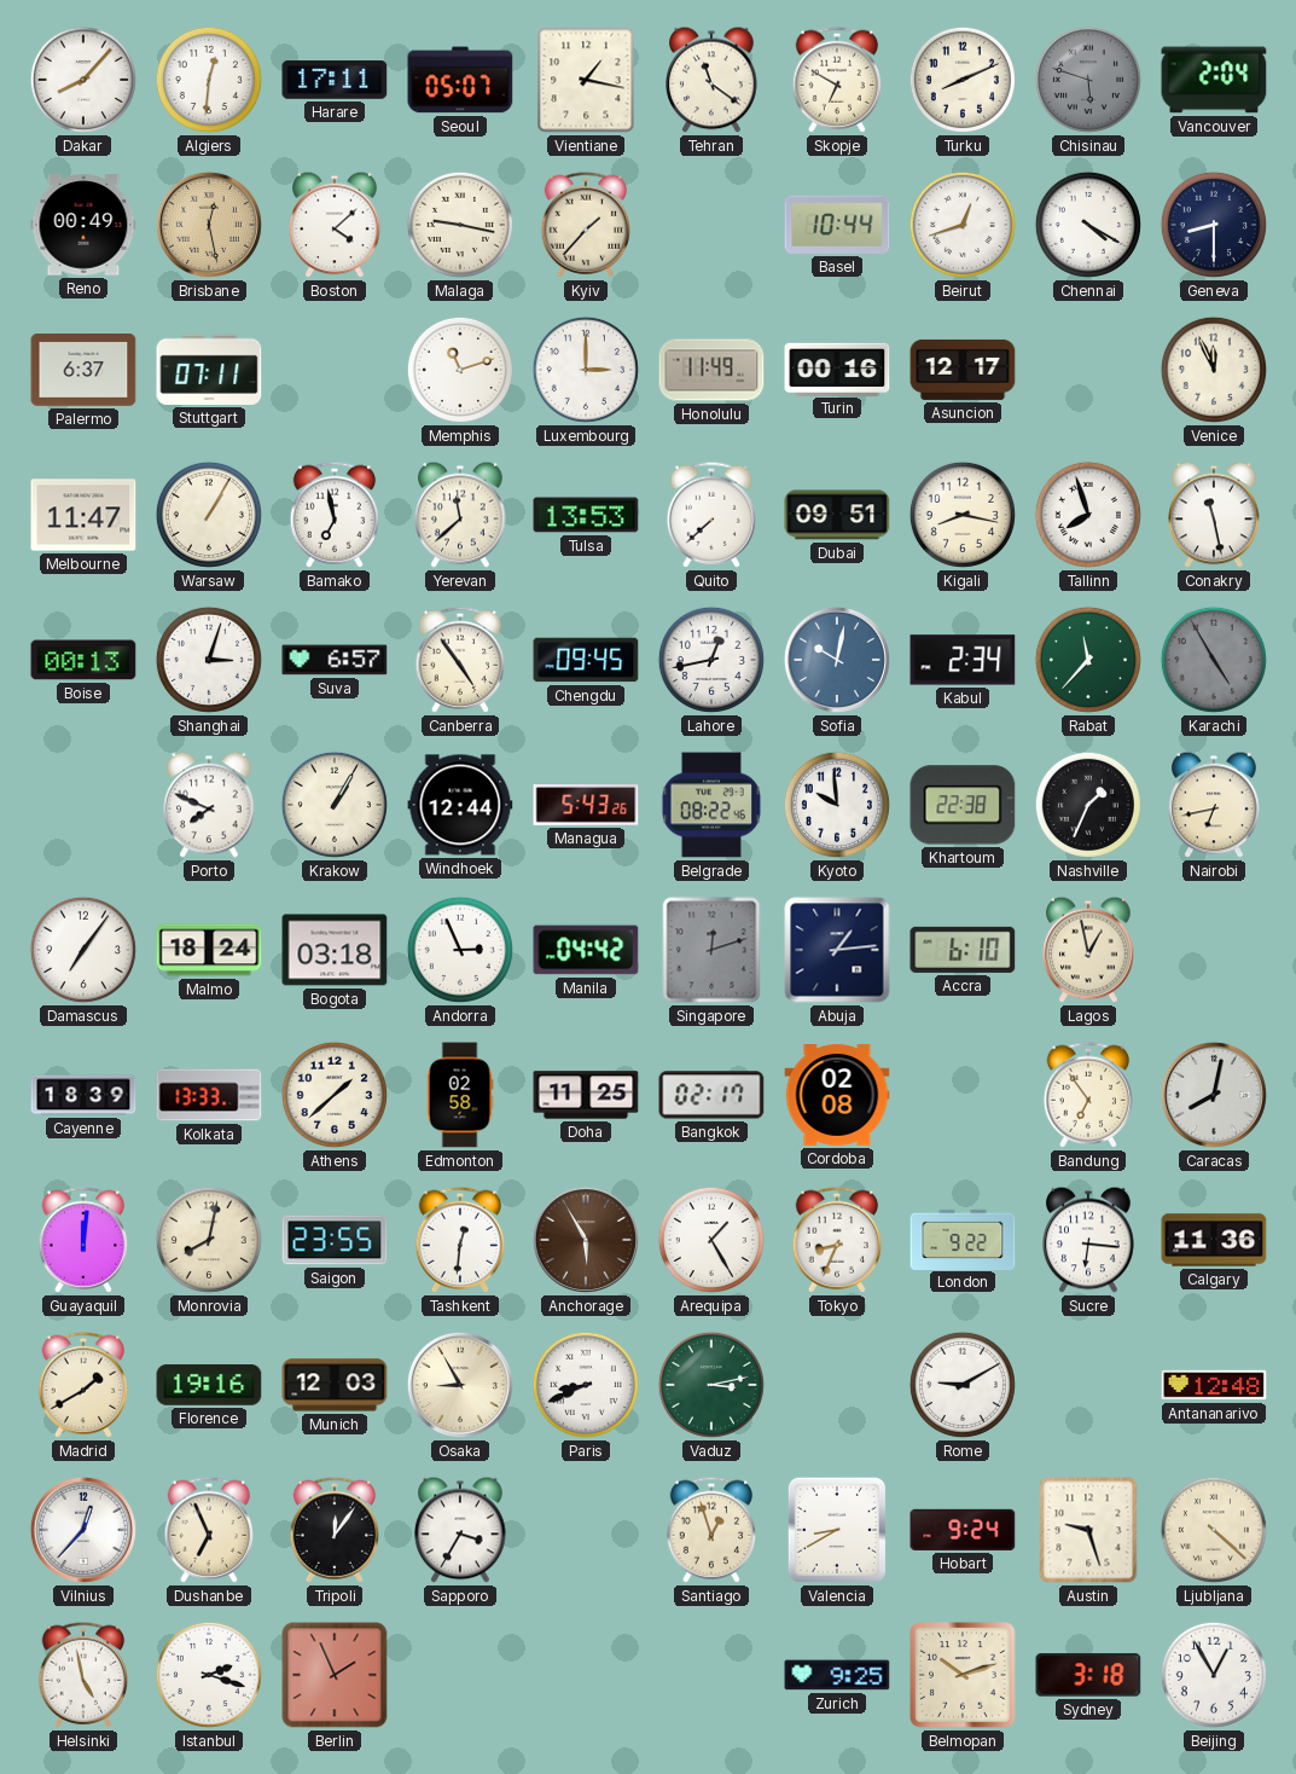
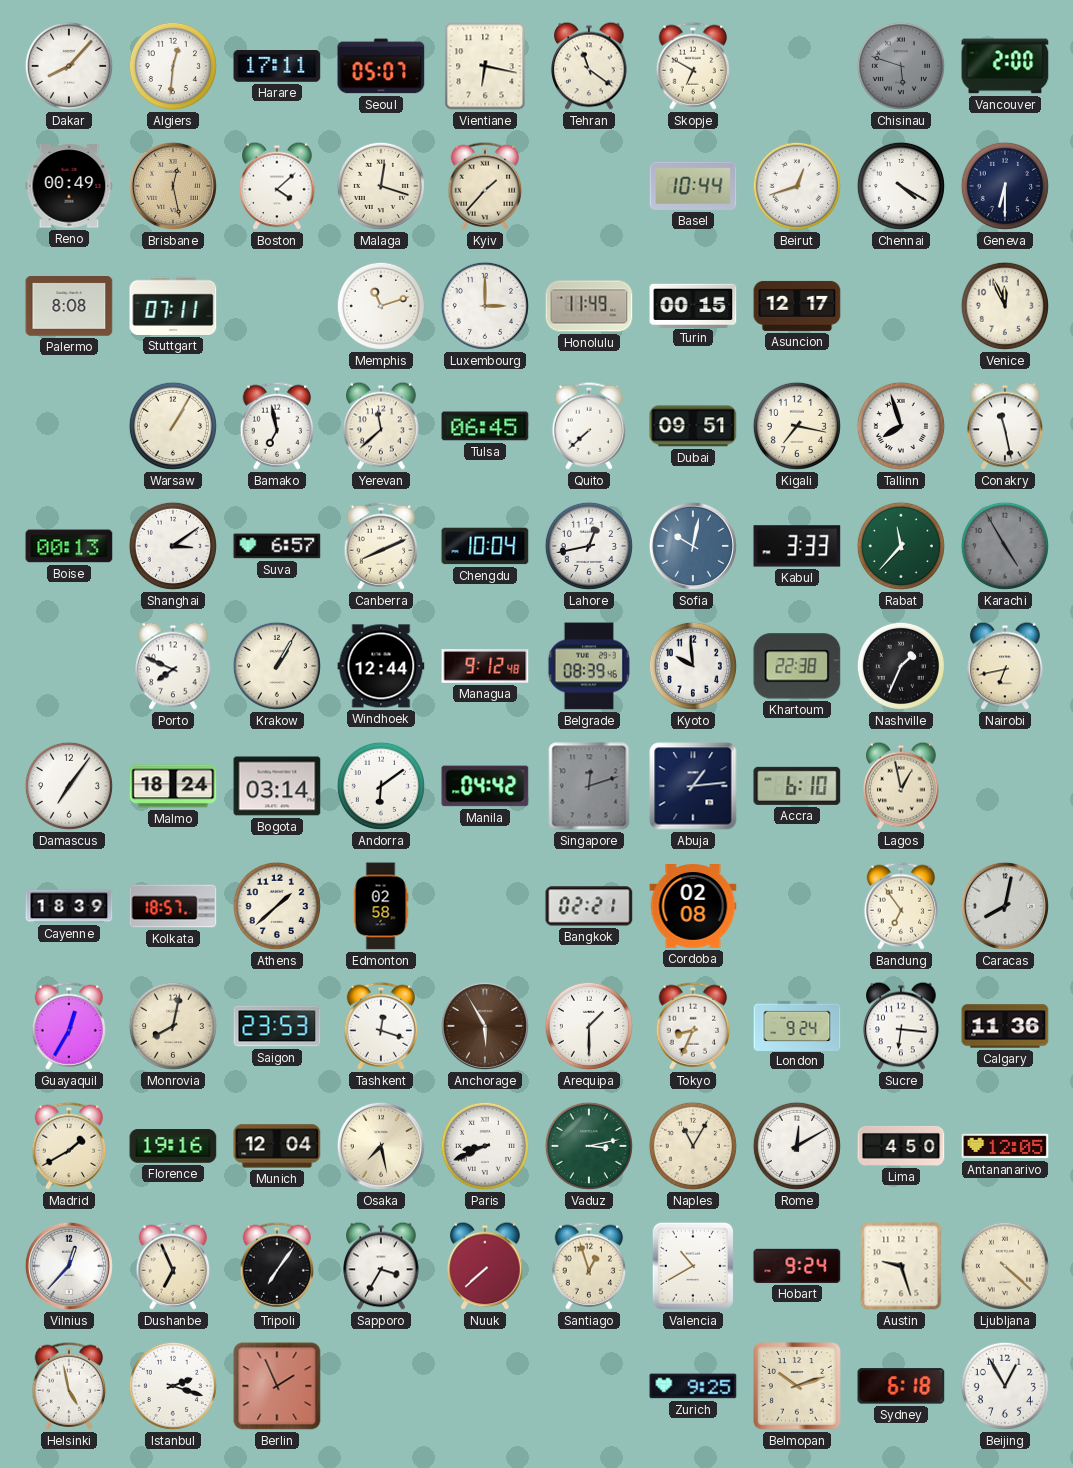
Vientiane: 1:17 -> 6:17 (485, 66)
Turku: 8:11 -> none (963, 80)
Vancouver: 2:04 -> 2:00 (1005, 66)
Malaga: 9:17 -> 12:18 (381, 186)
Geneva: 8:30 -> 6:30 (1005, 186)
Palermo: 6:37 -> 8:08 (69, 306)
Turin: 00:16 -> 00:15 (693, 305)
Melbourne: 11:47 -> none (83, 515)
Tulsa: 13:53 -> 06:45 (485, 426)
Kigali: 8:17 -> 7:17 (797, 426)
Shanghai: 3:03 -> 3:09 (173, 546)
Canberra: 4:54 -> 8:11 (381, 546)
Chengdu: 09:45 -> 10:04 (485, 546)
Kabul: 2:34 -> 3:33 (797, 546)
Managua: 5:43 -> 9:12 (485, 666)
Belgrade: 08:22 -> 08:39 (589, 666)
Bogota: 03:18 -> 03:14 (277, 786)
Andorra: 2:56 -> 6:09 (381, 786)
Kolkata: 13:33 -> 18:57 (173, 906)
Doha: 11:25 -> none (586, 1095)
Bangkok: 02:17 -> 02:21 (589, 906)
Guayaquil: 12:01 -> 12:35 (69, 1026)
Saigon: 23:55 -> 23:53 (277, 1026)
Tashkent: 12:31 -> 12:18 (381, 1026)
Arequipa: 1:25 -> 1:30 (589, 1026)
London: 9:22 -> 9:24 (797, 1025)
Munich: 12:03 -> 12:04 (277, 1146)
Osaka: 8:55 -> 7:28 (381, 1146)
Naples: none -> 11:05 (693, 1146)
Rome: 9:10 -> 12:10 (797, 1146)
Lima: none -> 4:50 (901, 1146)
Antananarivo: 12:48 -> 12:05 (1005, 1146)
Tripoli: 12:06 -> 7:06 (277, 1266)
Nuuk: none -> 7:38 (485, 1266)
Valencia: 8:40 -> 10:40 (693, 1266)
Sydney: 3:18 -> 6:18 (901, 1386)
